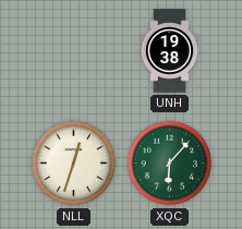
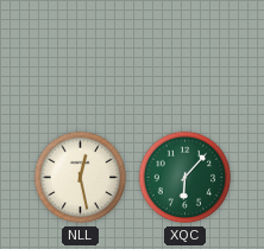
UNH: 19:38 -> none (170, 51)
NLL: 12:33 -> 12:28 (81, 178)
